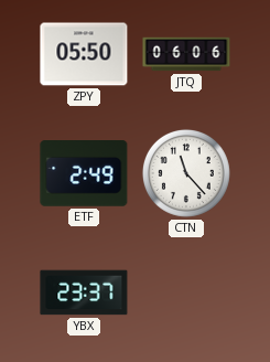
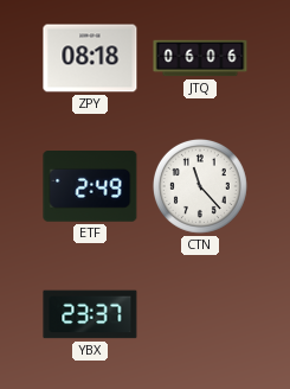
ZPY: 05:50 -> 08:18 (90, 58)
